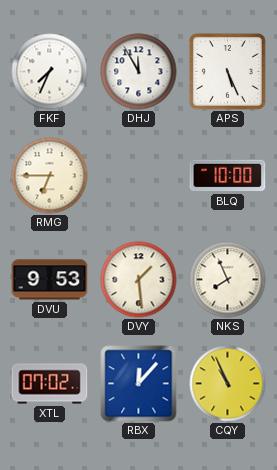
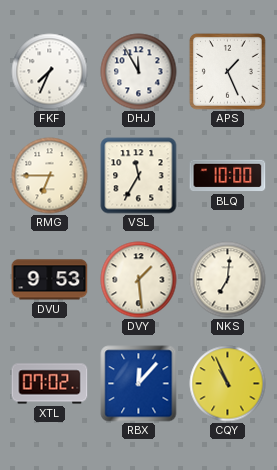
APS: 5:26 -> 1:26 (227, 71)
VSL: none -> 11:35 (139, 176)
NKS: 7:56 -> 7:01 (228, 280)
